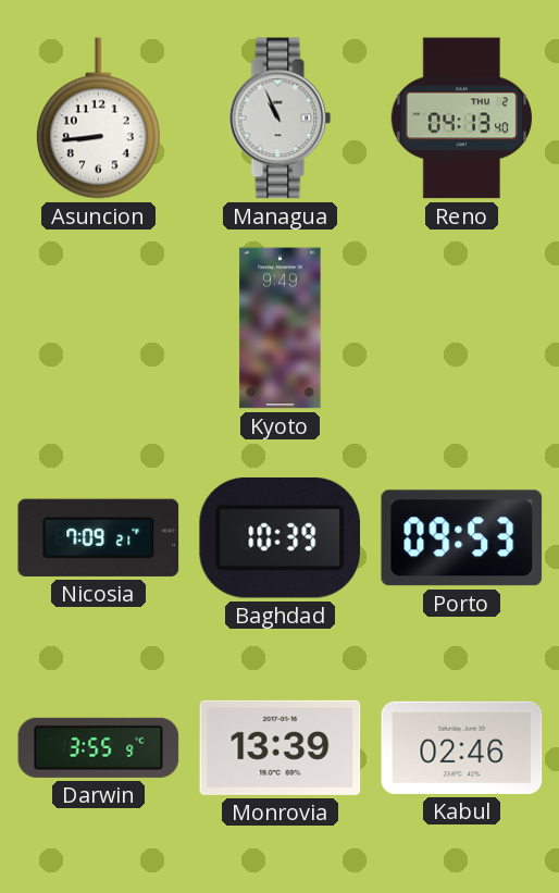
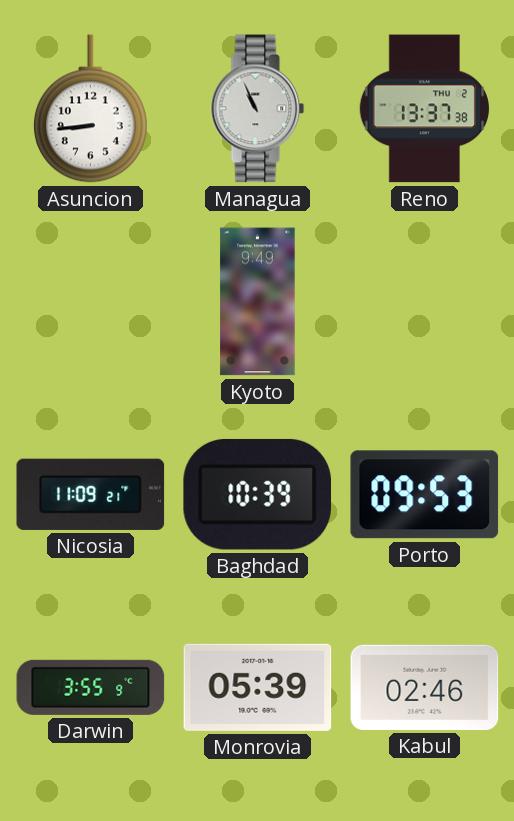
Reno: 04:13 -> 13:37 (424, 109)
Nicosia: 7:09 -> 11:09 (91, 494)
Monrovia: 13:39 -> 05:39 (258, 687)
